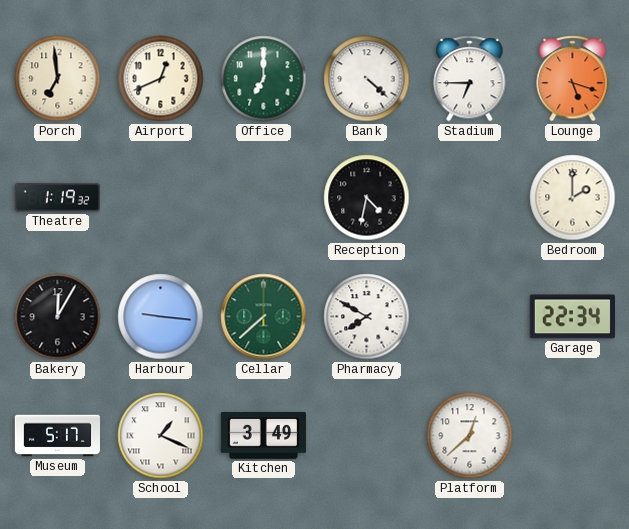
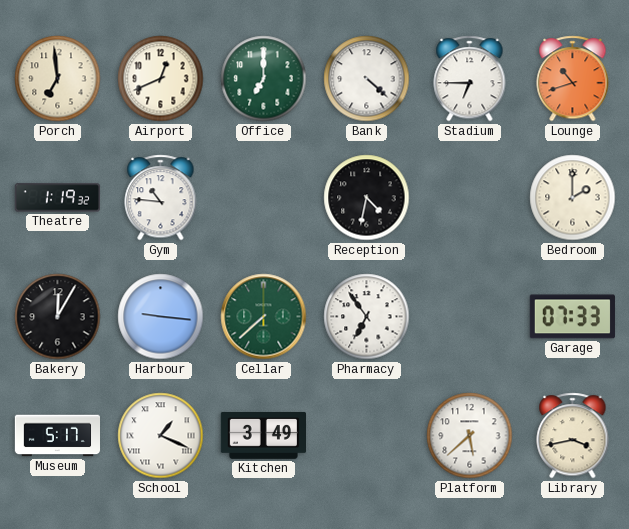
Lounge: 5:18 -> 10:42 (573, 79)
Gym: none -> 10:46 (161, 198)
Pharmacy: 7:50 -> 6:54 (367, 317)
Garage: 22:34 -> 07:33 (572, 317)
Platform: 12:38 -> 5:38 (470, 436)
Library: none -> 3:43 (573, 436)
